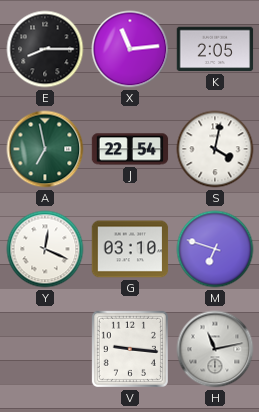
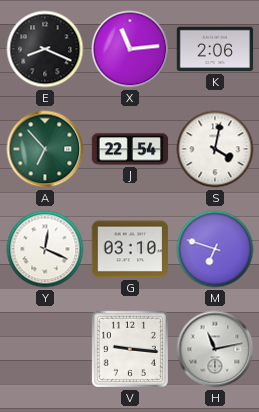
E: 8:15 -> 8:19 (45, 49)
K: 2:05 -> 2:06 (215, 49)
A: 6:58 -> 6:53 (45, 149)
